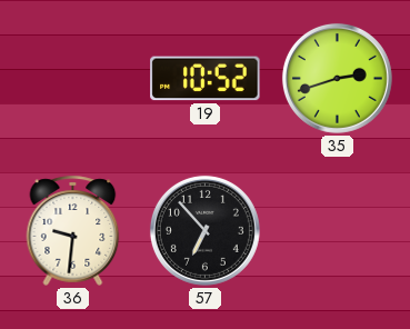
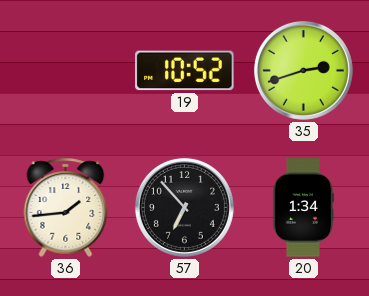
36: 9:31 -> 1:44 (66, 207)
20: none -> 1:34 (302, 208)
